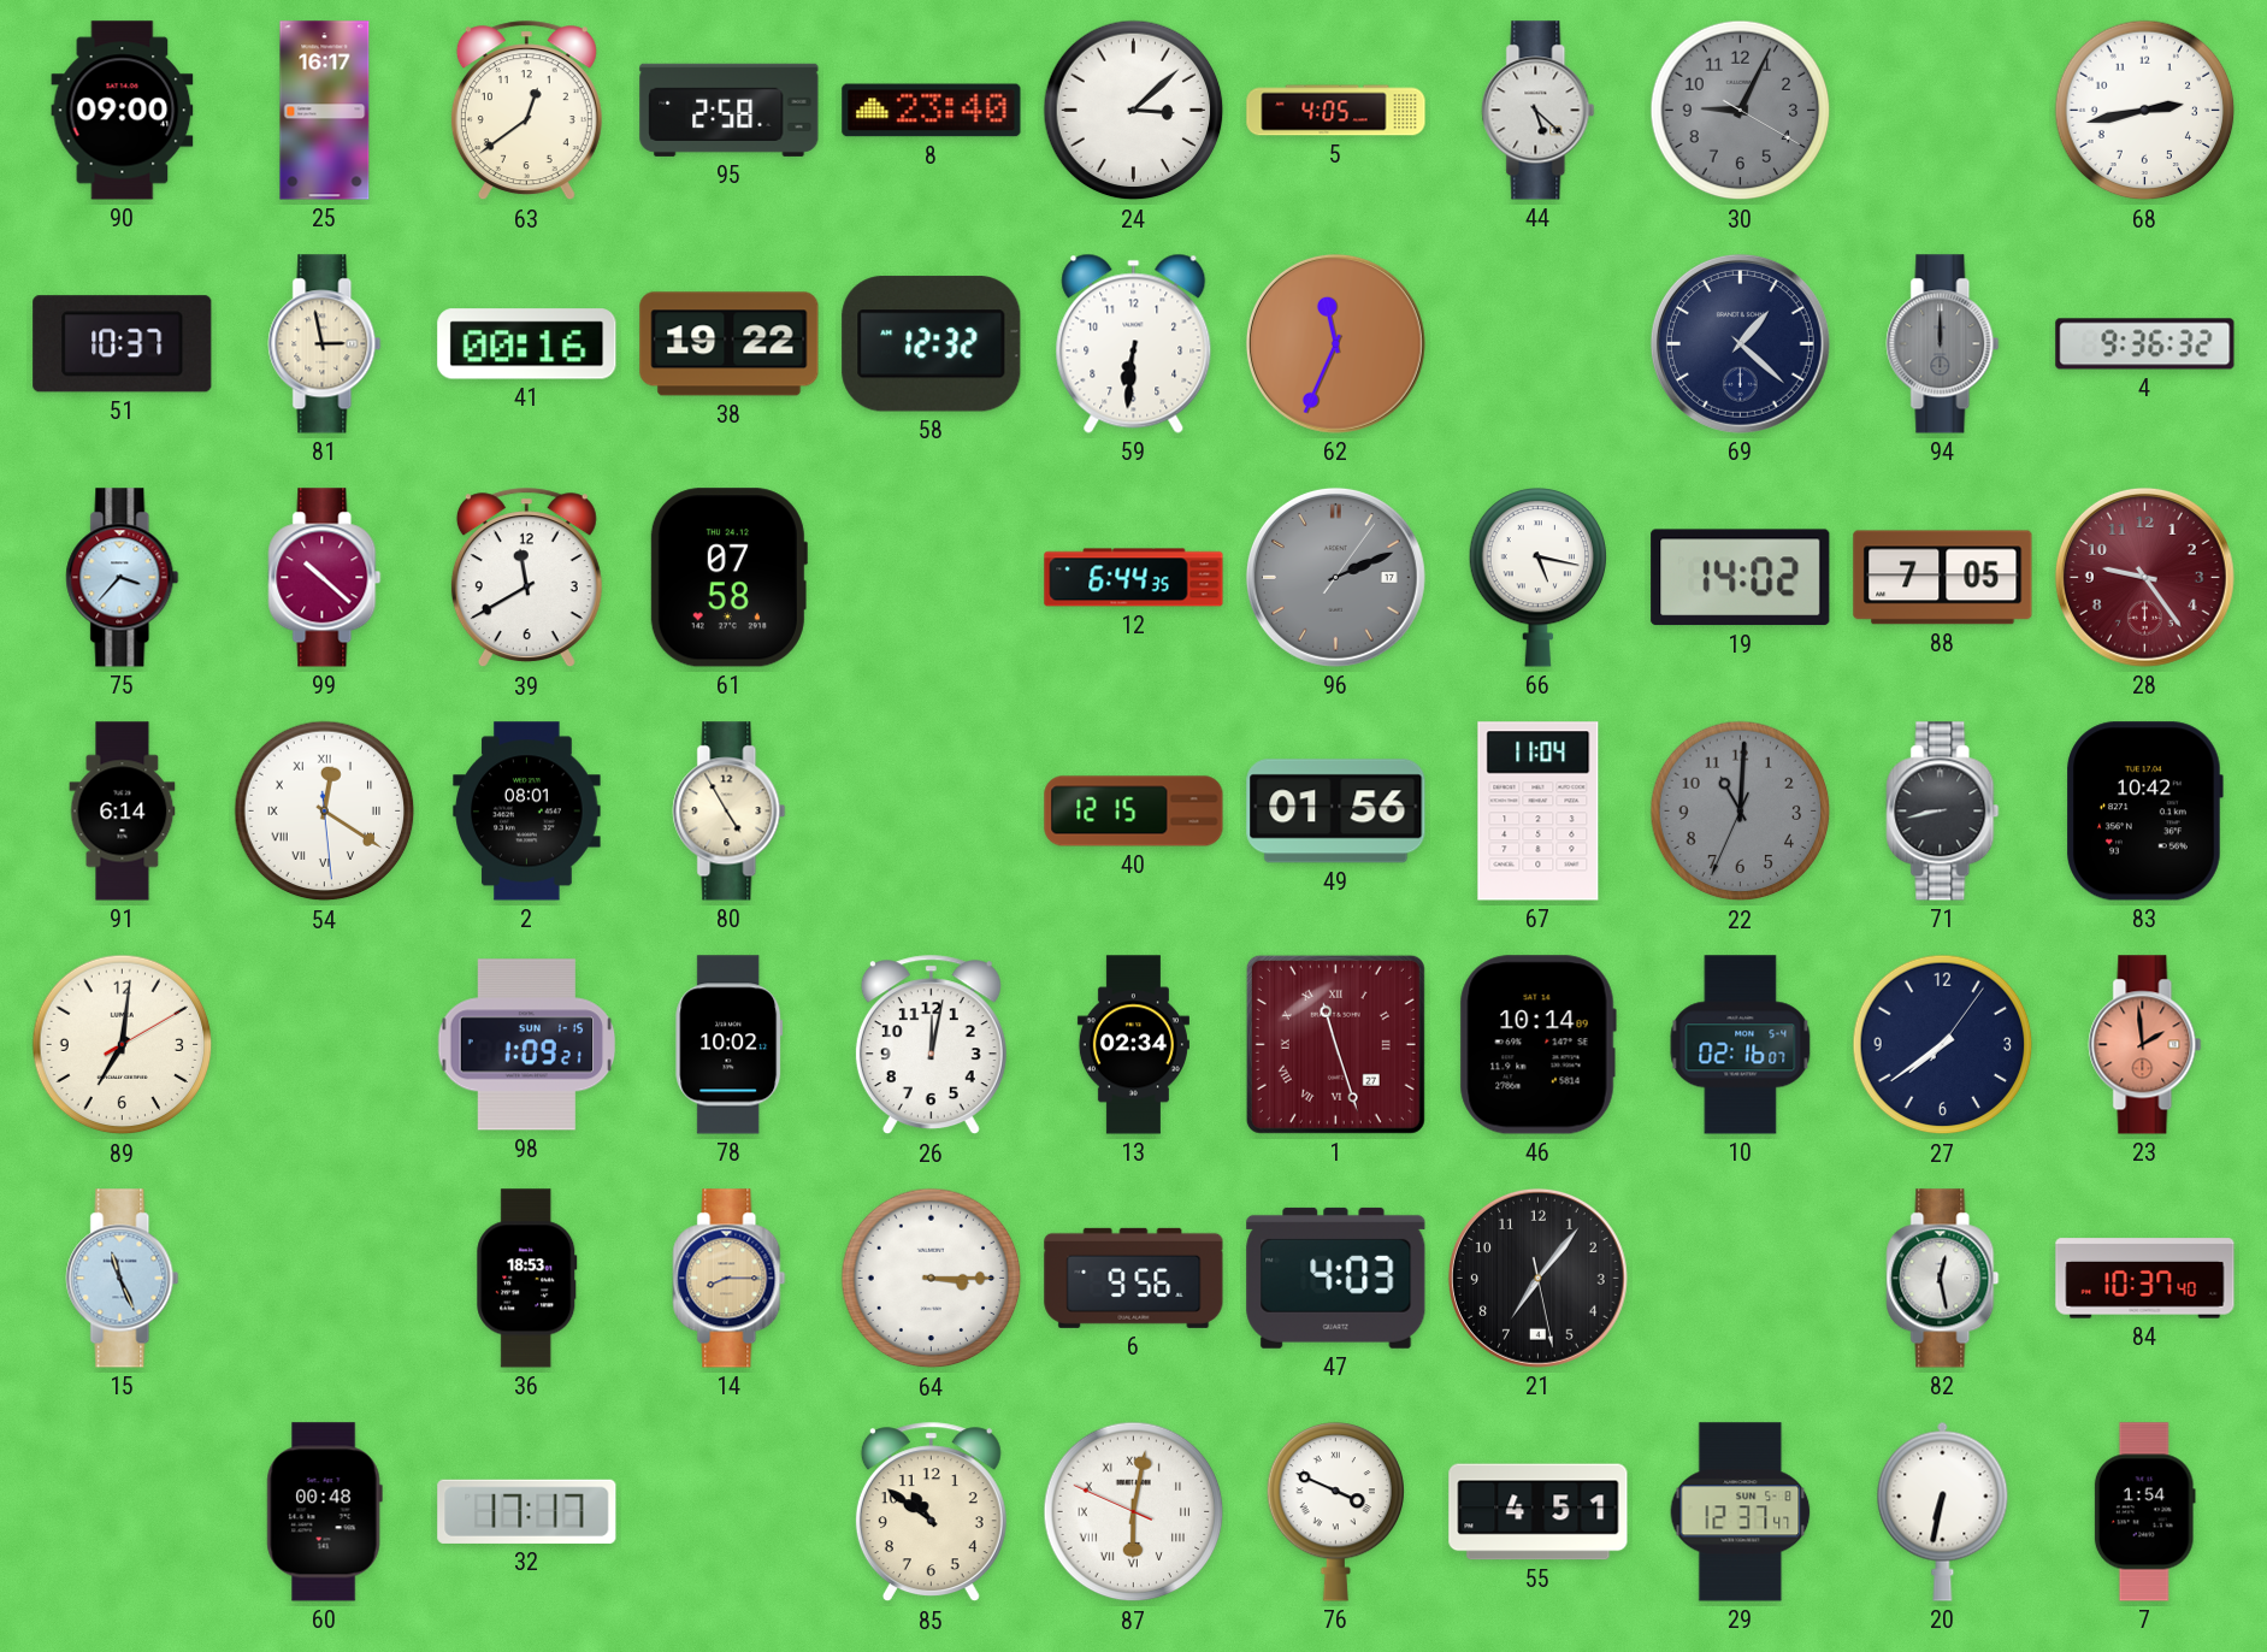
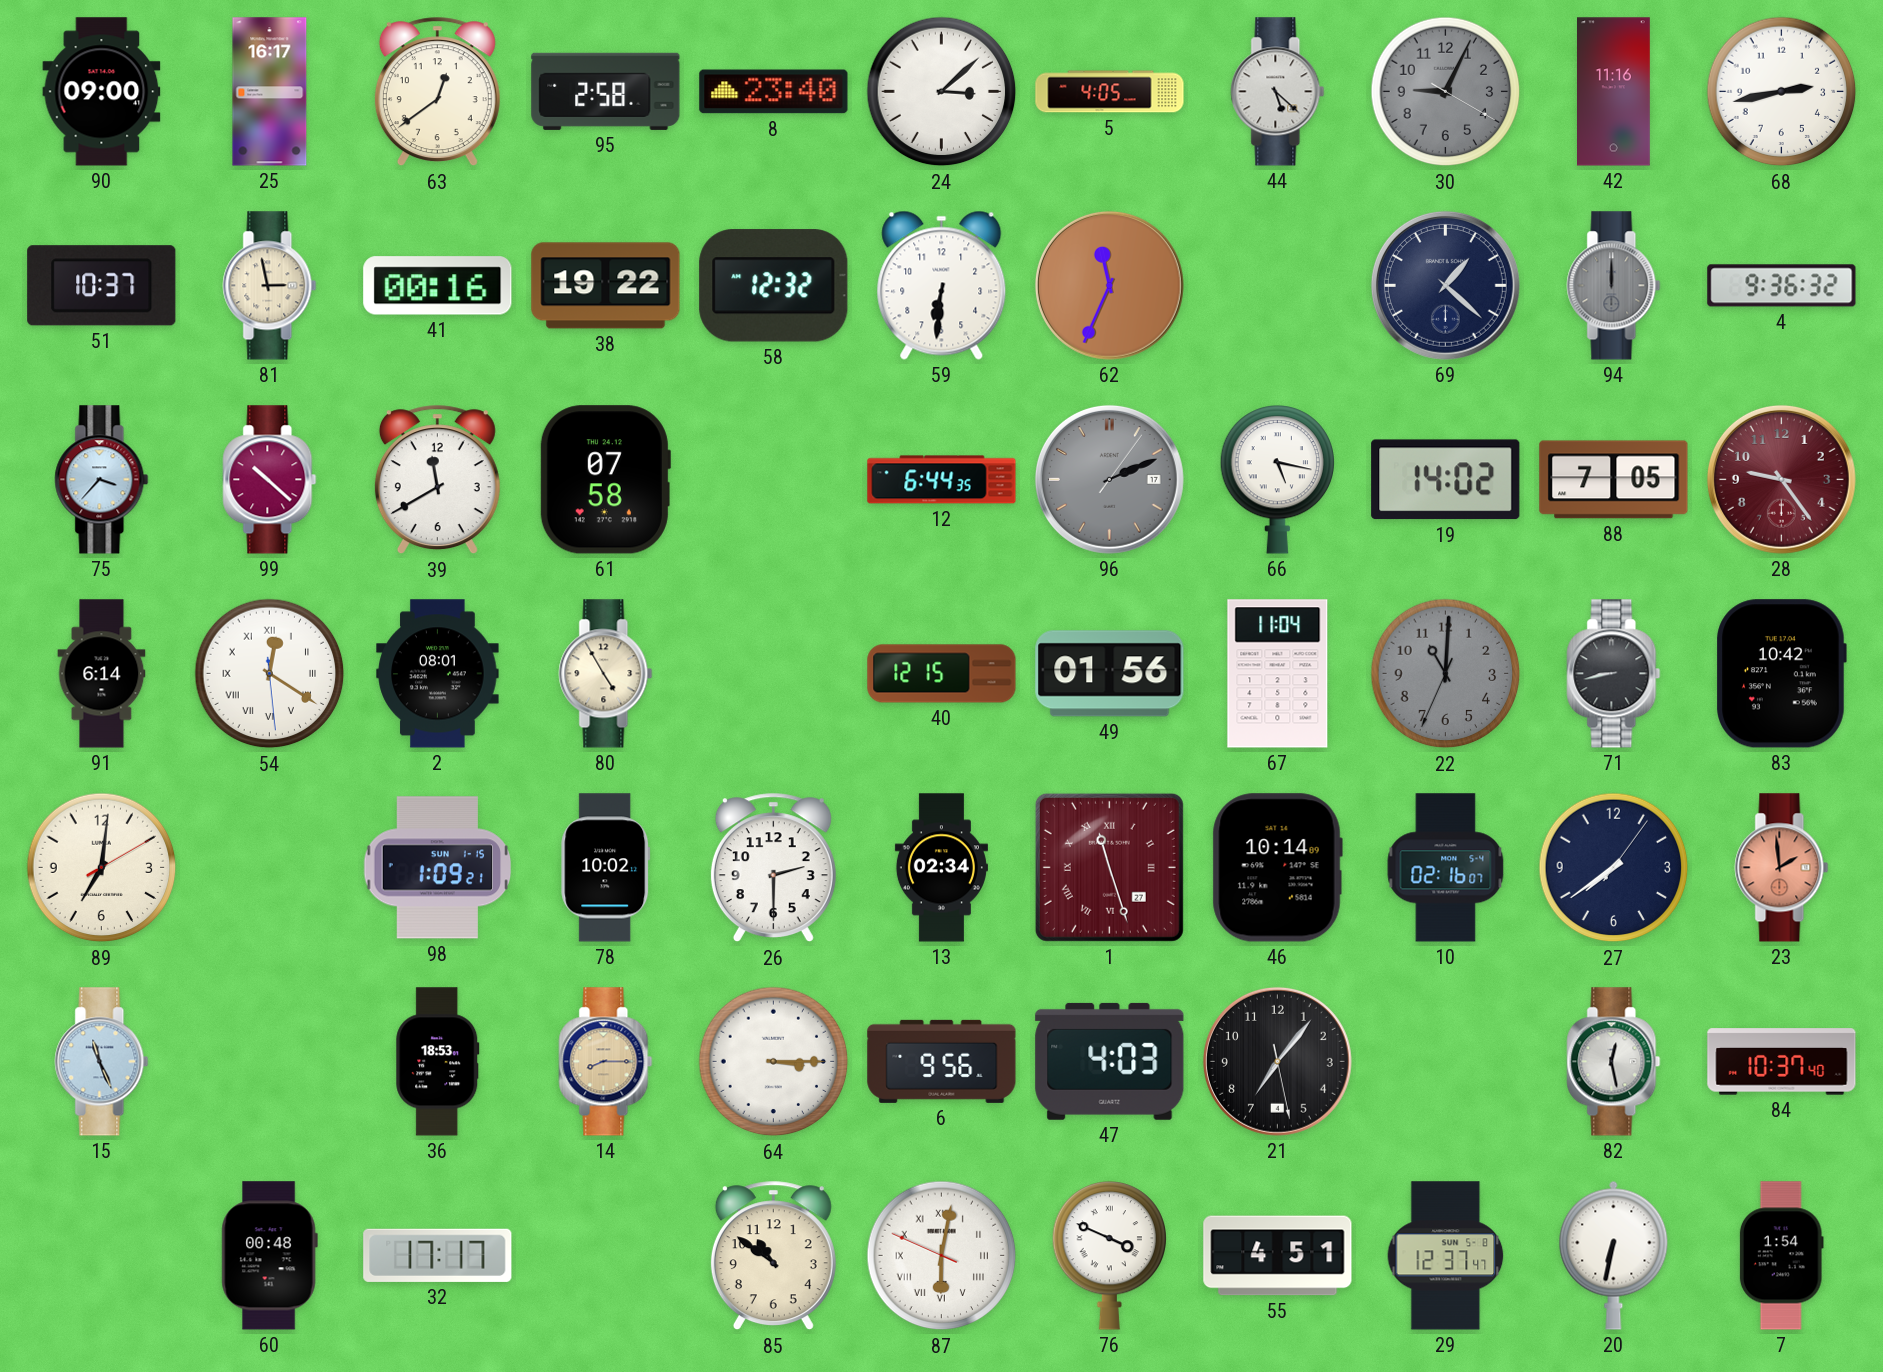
42: none -> 11:16 (1614, 92)
26: 12:02 -> 2:30 (773, 868)
